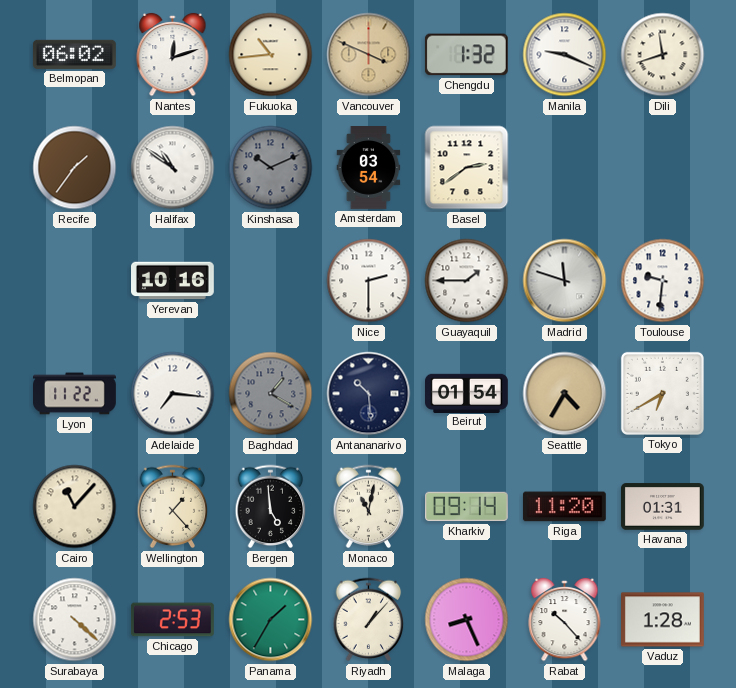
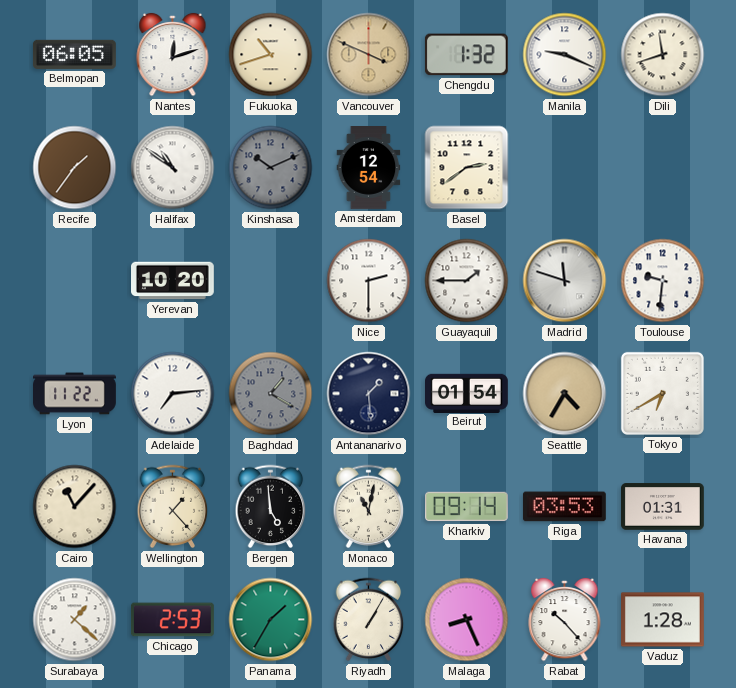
Belmopan: 06:02 -> 06:05 (74, 54)
Fukuoka: 10:44 -> 10:42 (271, 55)
Amsterdam: 03:54 -> 12:54 (369, 168)
Yerevan: 10:16 -> 10:20 (173, 281)
Adelaide: 7:16 -> 7:14 (173, 394)
Antananarivo: 10:29 -> 1:29 (369, 394)
Riga: 11:20 -> 03:53 (564, 507)
Surabaya: 4:22 -> 1:22 (75, 620)
Riyadh: 1:07 -> 1:05 (369, 620)
